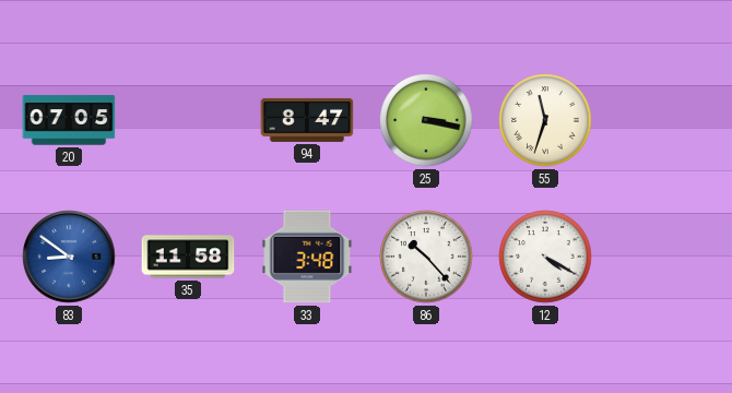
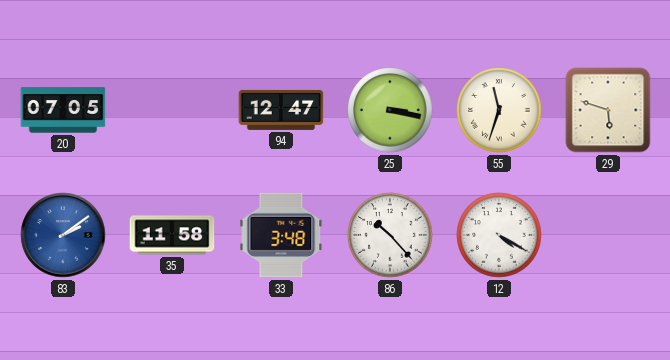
94: 8:47 -> 12:47 (281, 110)
29: none -> 5:48 (608, 110)
83: 8:51 -> 2:09 (63, 235)
